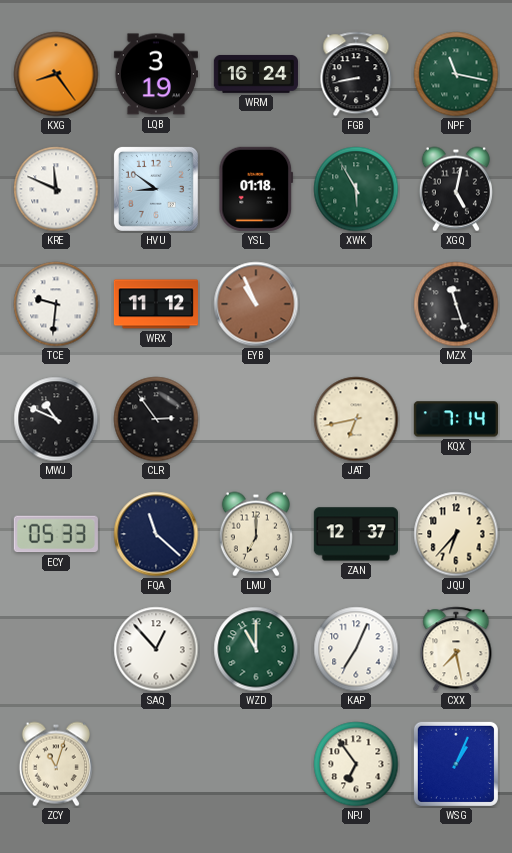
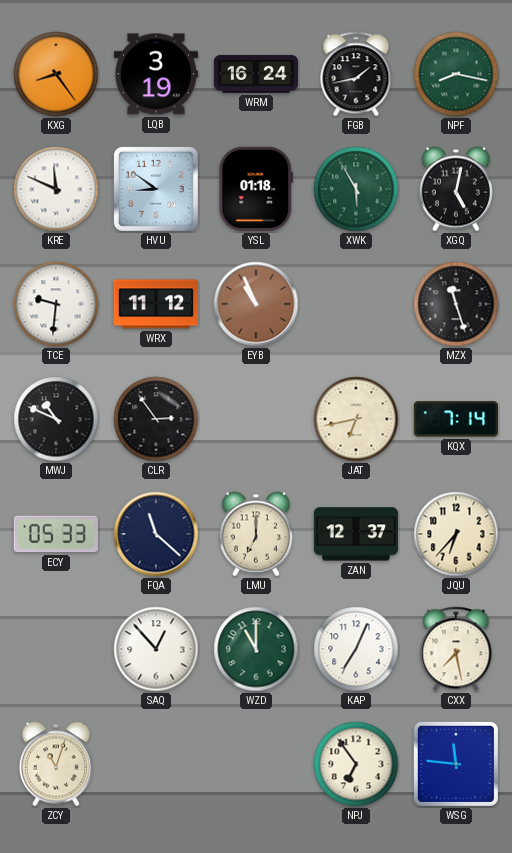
FGB: 8:43 -> 1:43 (356, 74)
NPF: 11:17 -> 8:17 (456, 74)
WSG: 1:04 -> 11:46 (456, 764)
